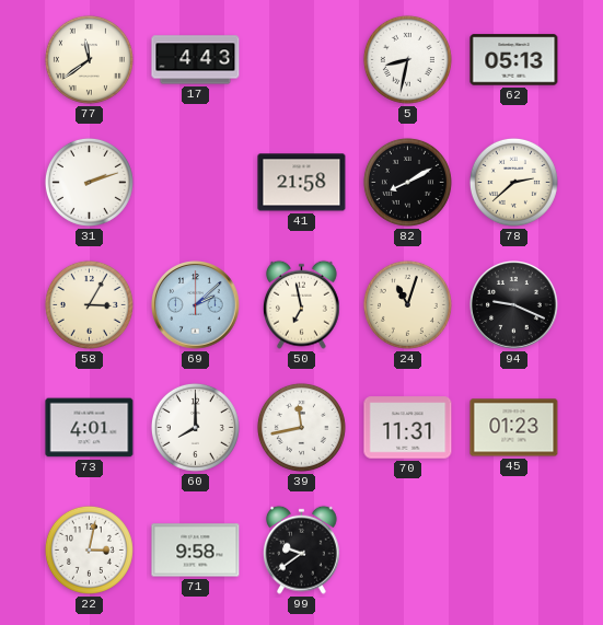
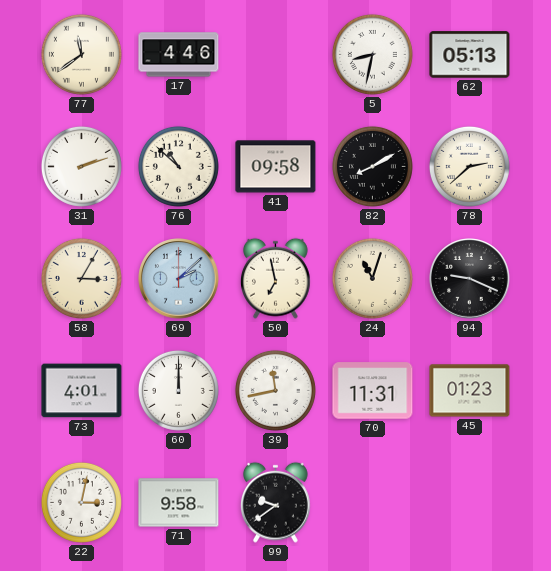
17: 4:43 -> 4:46 (179, 55)
76: none -> 10:52 (178, 166)
41: 21:58 -> 09:58 (276, 167)
60: 8:00 -> 12:00 (178, 390)
